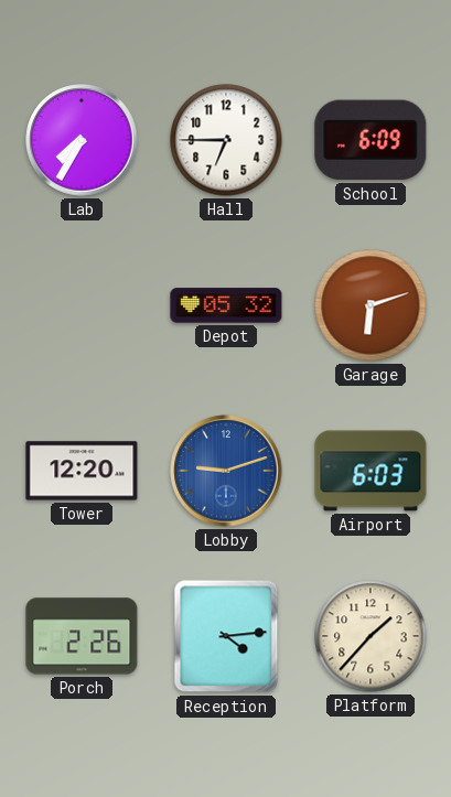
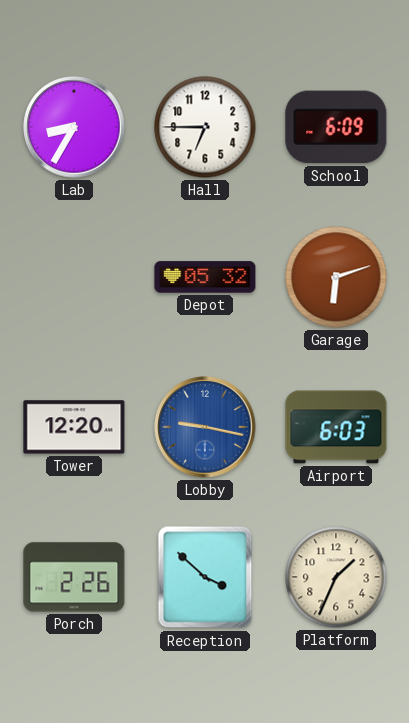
Lab: 7:35 -> 8:35 (74, 127)
Lobby: 9:12 -> 9:17 (205, 427)
Reception: 4:14 -> 3:52 (205, 577)
Platform: 1:37 -> 1:34 (336, 577)
